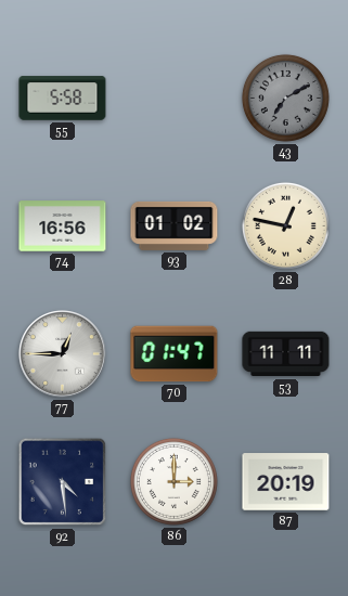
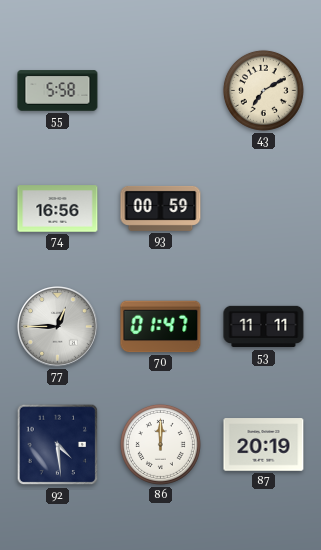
43 dial: grey -> cream (263, 90)
93: 01:02 -> 00:59 (161, 208)
28: 12:47 -> none (285, 225)
86: 3:00 -> 12:00 (160, 444)
